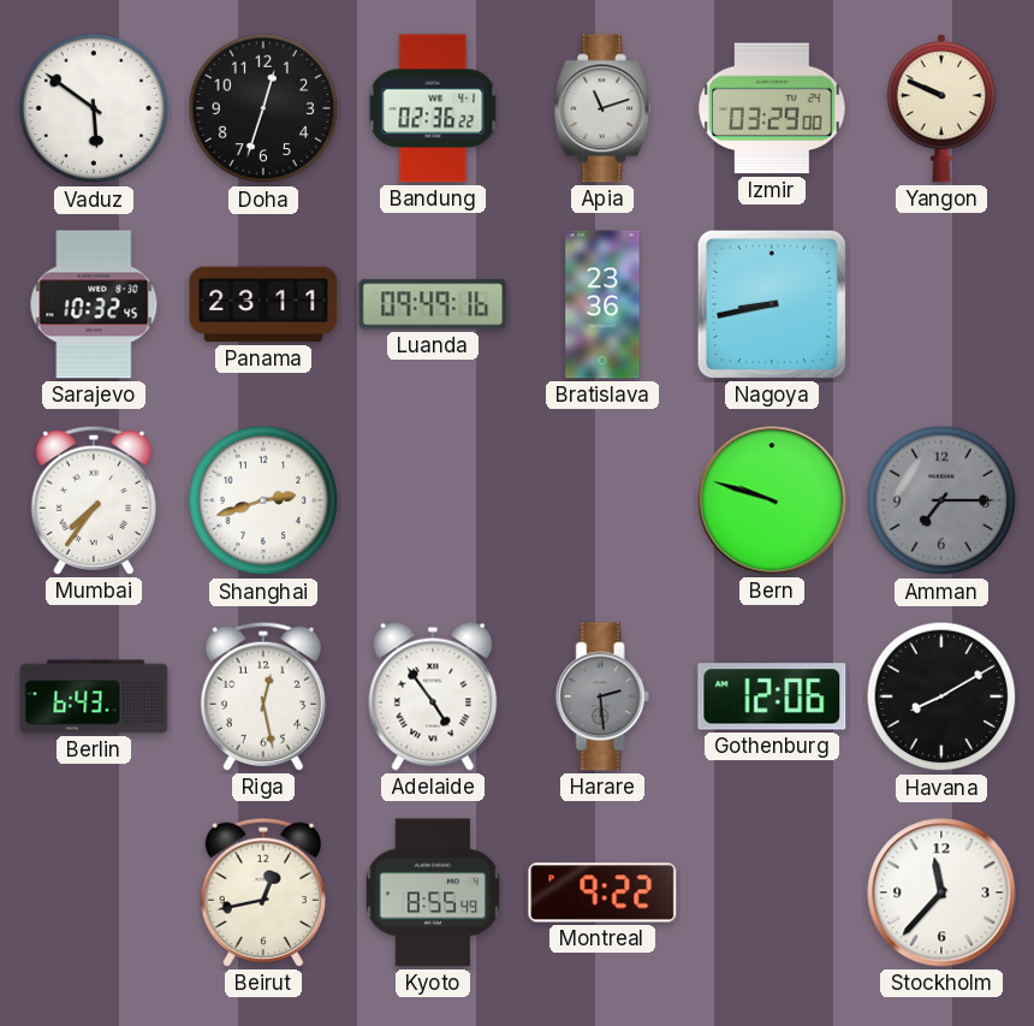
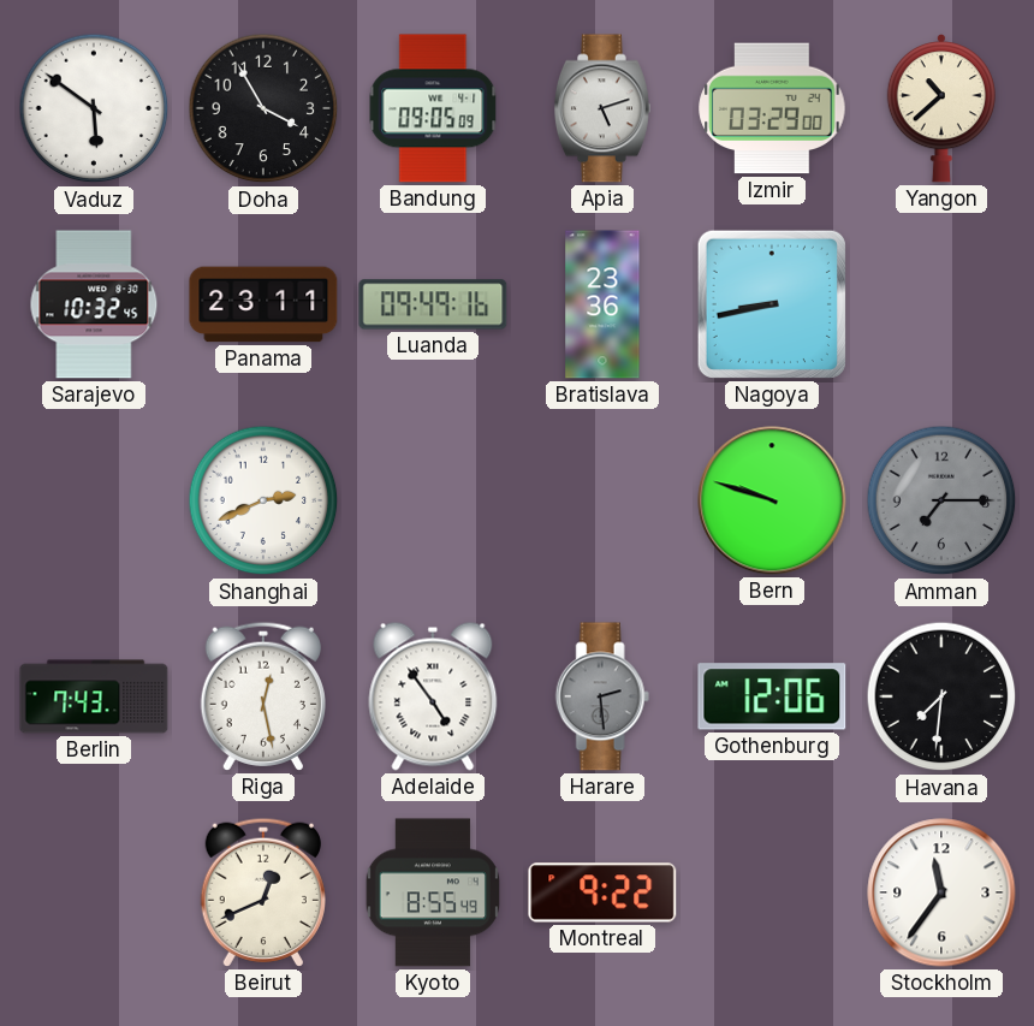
Doha: 12:33 -> 3:55 (263, 108)
Bandung: 02:36 -> 09:05 (433, 108)
Apia: 11:12 -> 5:12 (602, 108)
Yangon: 9:49 -> 10:38 (941, 109)
Mumbai: 7:36 -> none (93, 500)
Shanghai: 2:42 -> 2:41 (263, 500)
Berlin: 6:43 -> 7:43 (94, 696)
Havana: 8:10 -> 7:31 (941, 696)
Beirut: 12:43 -> 12:41 (262, 892)
Stockholm: 11:37 -> 11:36 (941, 892)
